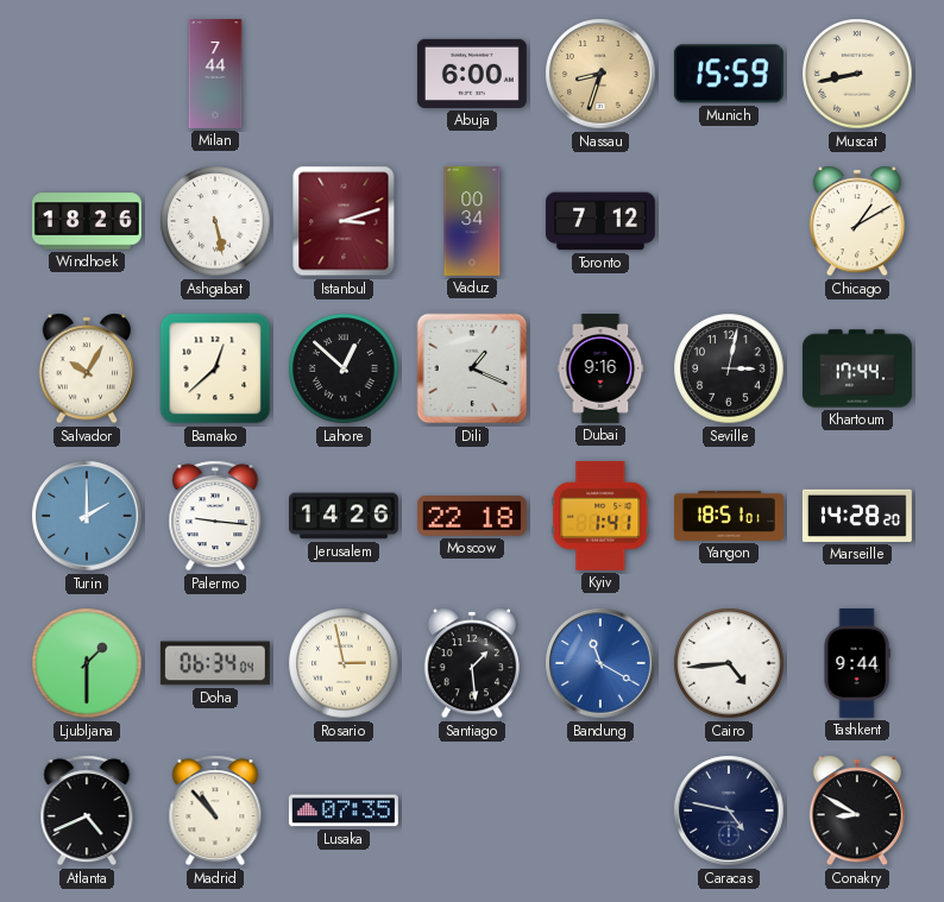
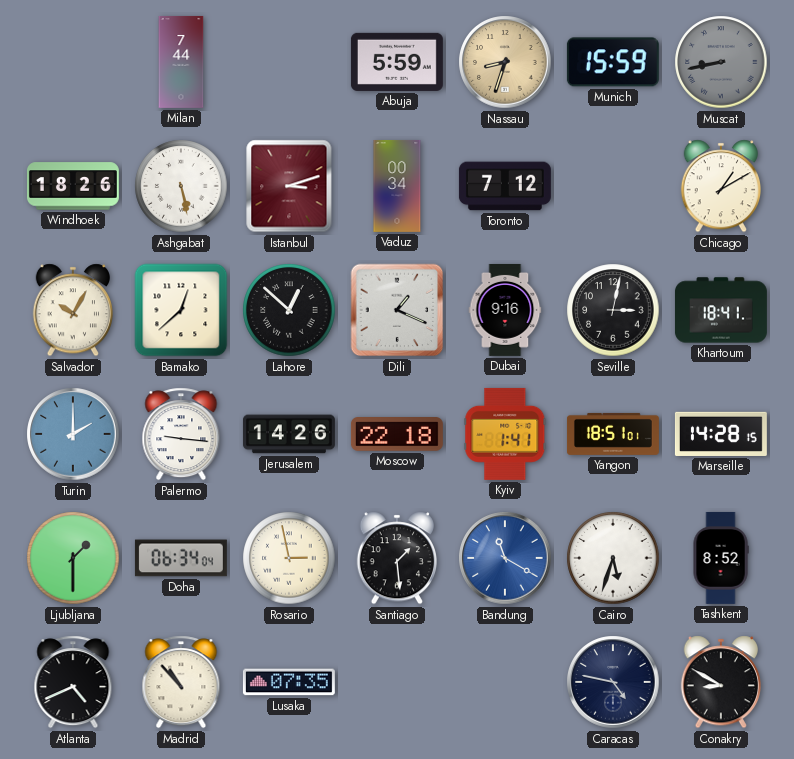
Abuja: 6:00 -> 5:59 (397, 62)
Muscat dial: cream -> grey (721, 62)
Khartoum: 17:44 -> 18:41 (721, 310)
Marseille: 14:28:20 -> 14:28:15 (721, 434)
Cairo: 4:44 -> 5:33 (613, 558)
Tashkent: 9:44 -> 8:52 (721, 558)
